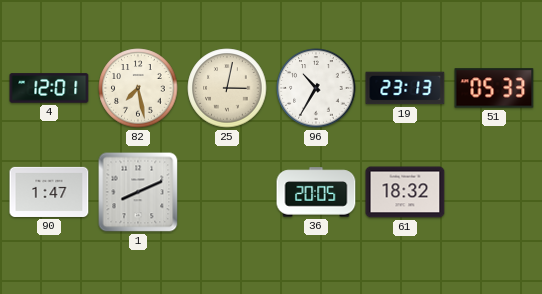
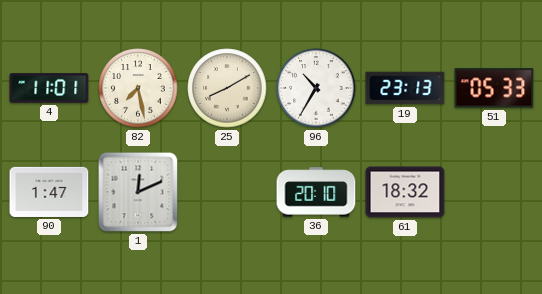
4: 12:01 -> 11:01 (49, 88)
25: 3:02 -> 8:10 (227, 88)
1: 8:11 -> 12:11 (138, 192)
36: 20:05 -> 20:10 (316, 192)
